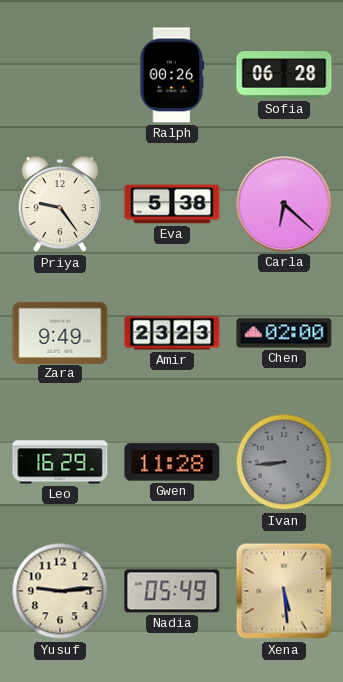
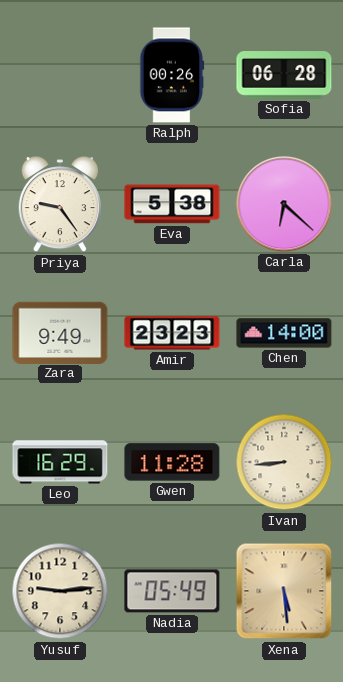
Chen: 02:00 -> 14:00 (284, 333)
Ivan dial: grey -> cream (284, 462)
